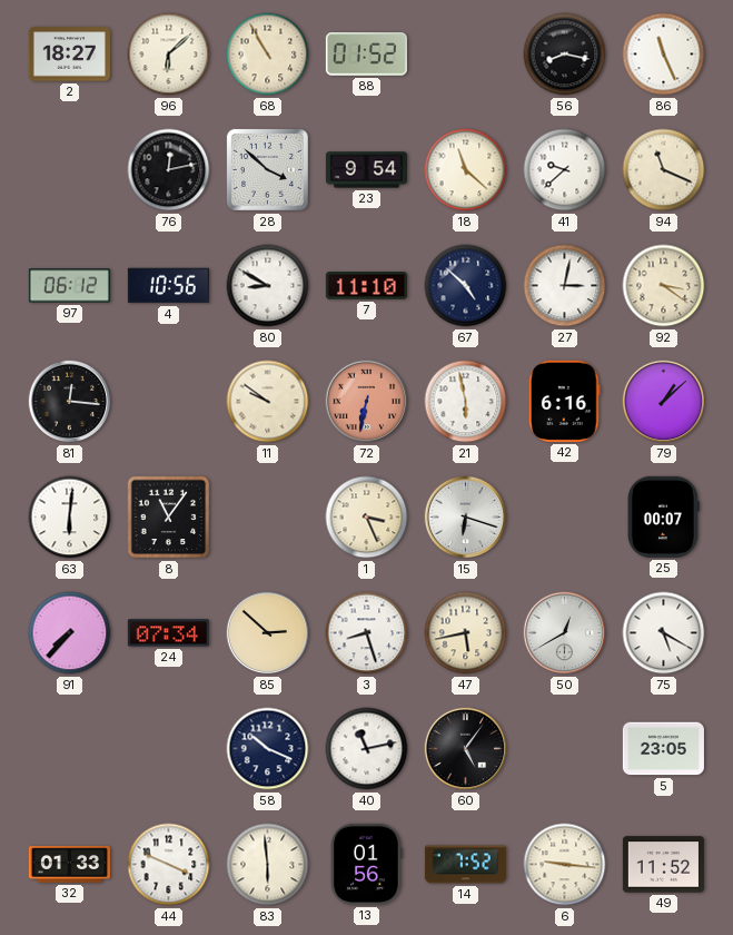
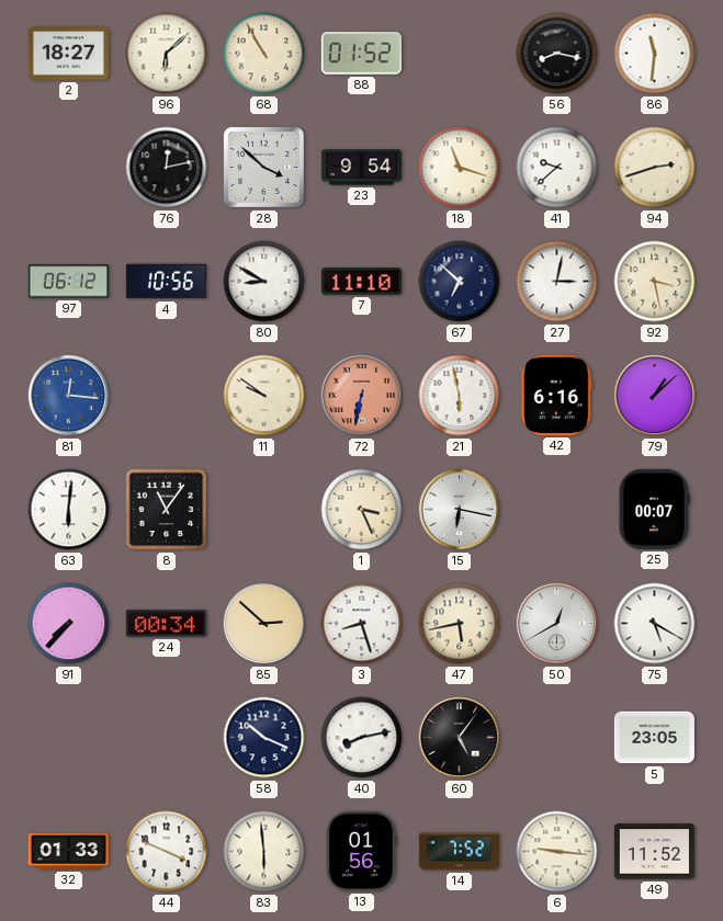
86: 11:26 -> 11:31 (655, 54)
18: 11:22 -> 11:18 (460, 168)
94: 11:19 -> 2:42 (655, 168)
67: 4:52 -> 6:52 (460, 282)
92: 3:21 -> 3:28 (655, 282)
81 dial: black -> blue (69, 396)
15: 6:18 -> 6:17 (460, 510)
24: 07:34 -> 00:34 (166, 624)
40: 11:13 -> 8:13 (362, 738)
